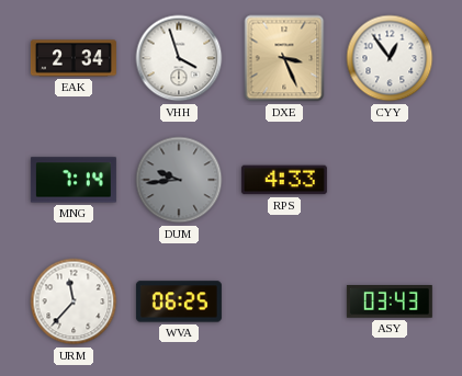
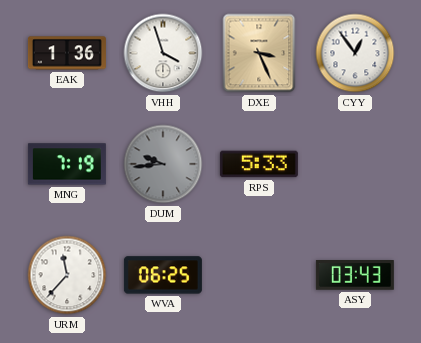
EAK: 2:34 -> 1:36 (67, 53)
MNG: 7:14 -> 7:19 (67, 164)
RPS: 4:33 -> 5:33 (259, 164)
